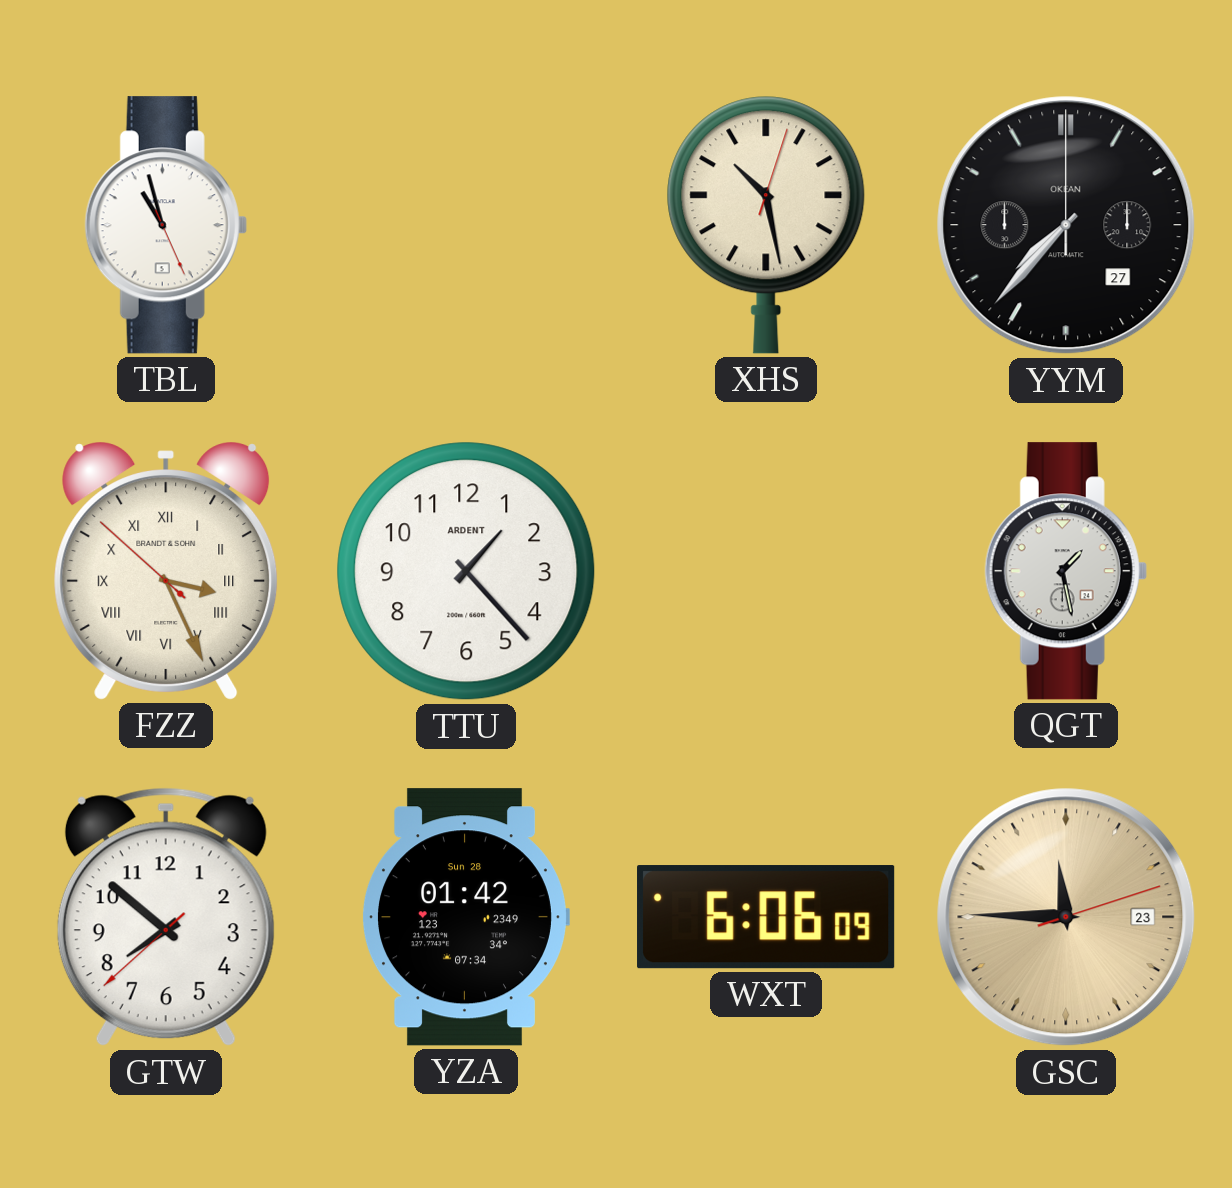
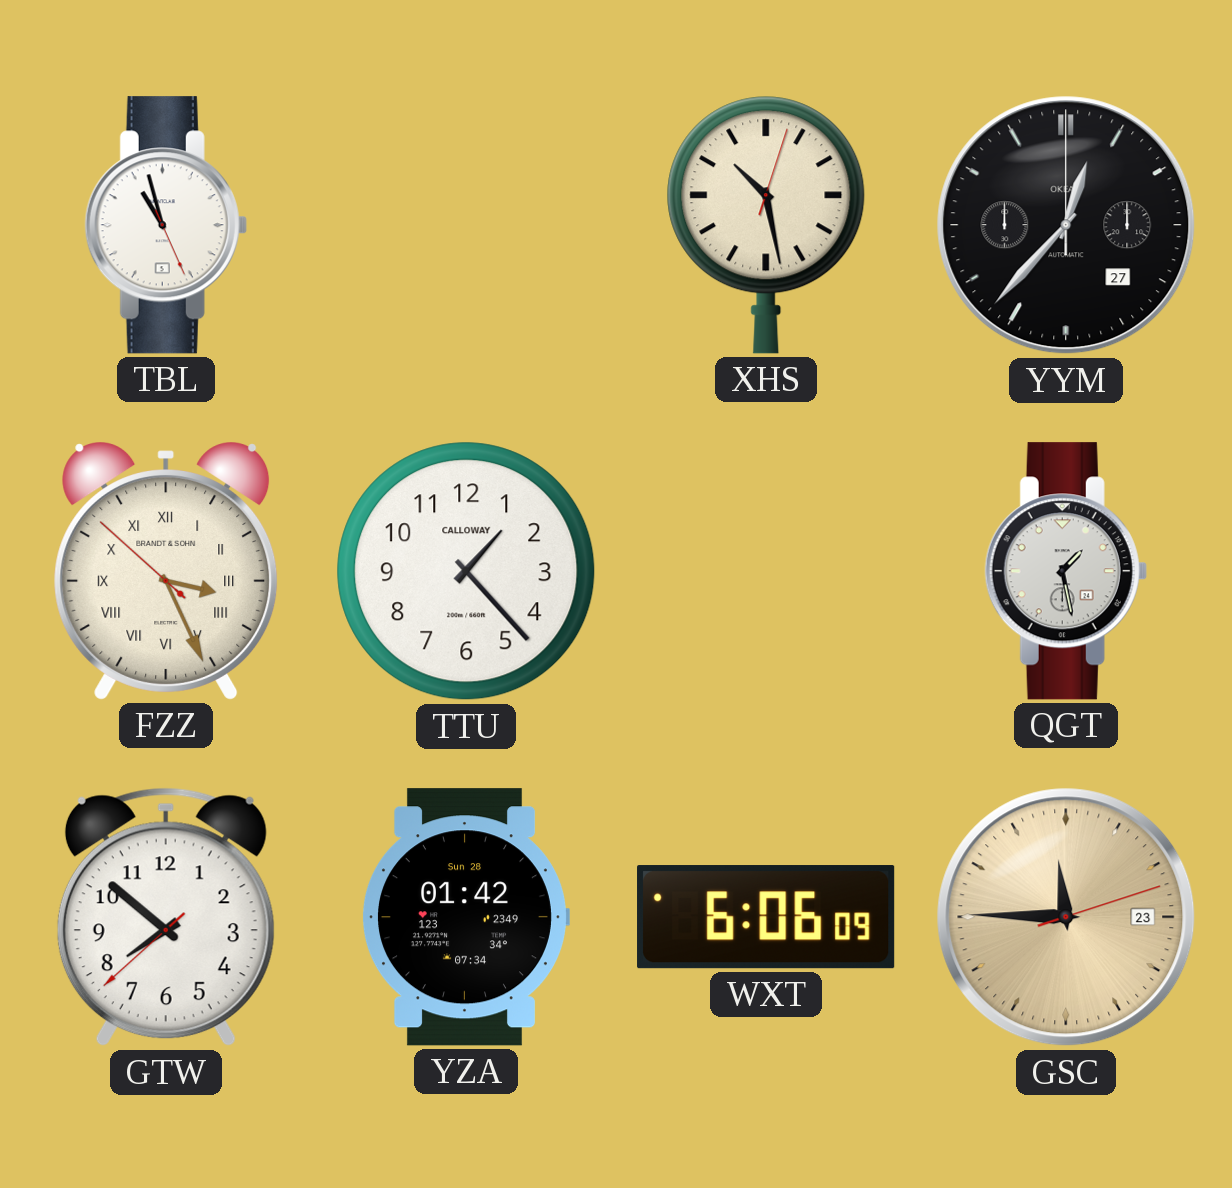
YYM: 7:37 -> 12:37 (1066, 225)
TTU brand: ARDENT -> CALLOWAY (466, 571)
